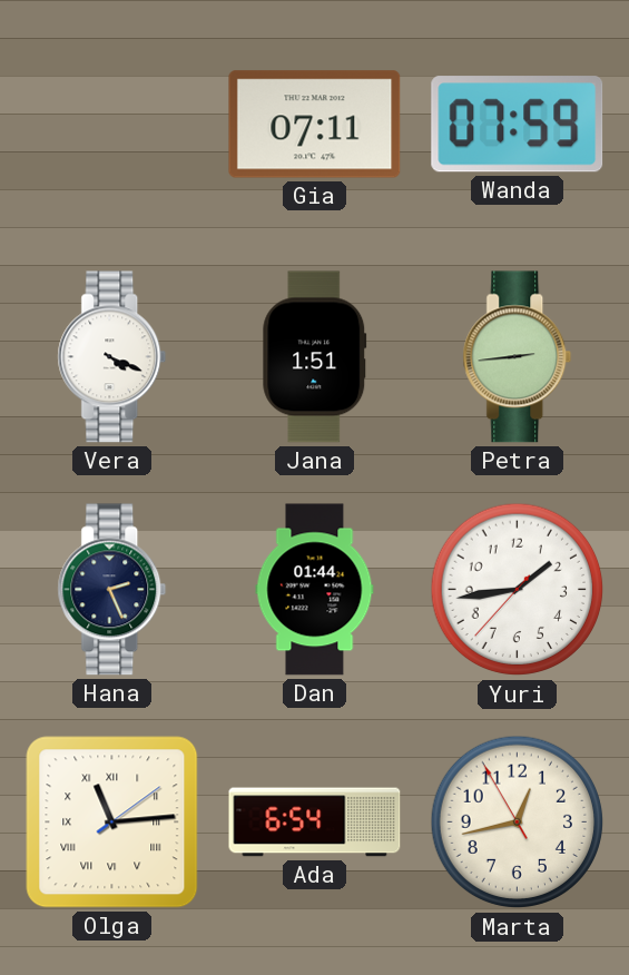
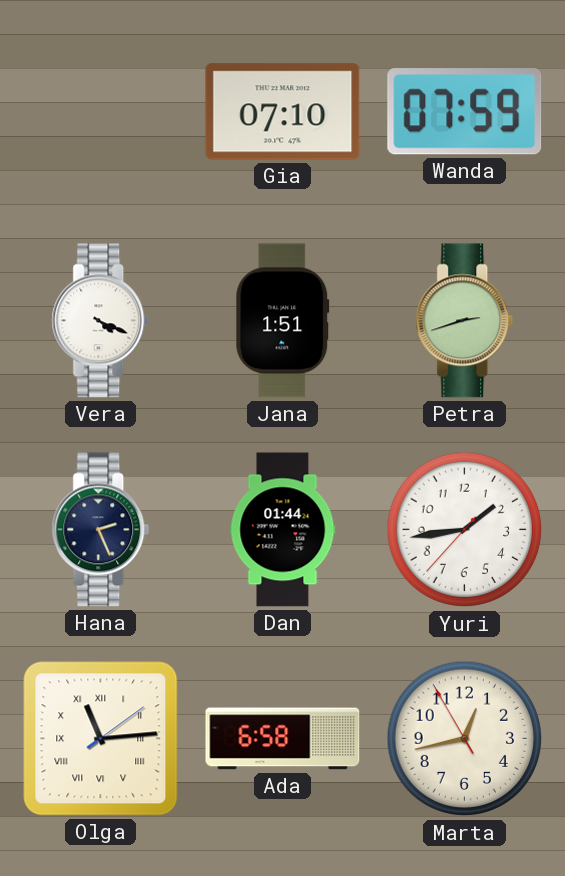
Gia: 07:11 -> 07:10 (283, 112)
Petra: 2:44 -> 2:42 (465, 321)
Ada: 6:54 -> 6:58 (283, 739)
